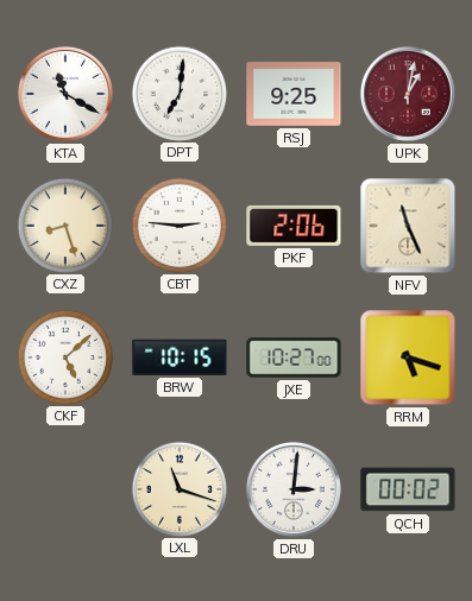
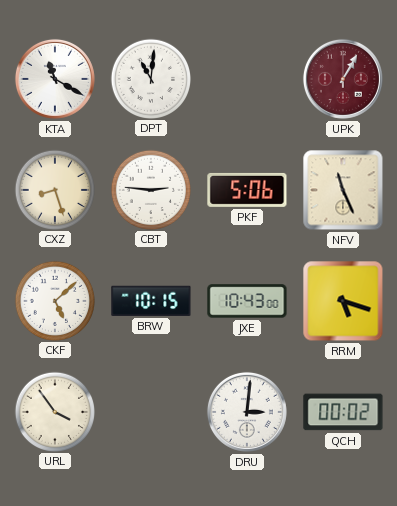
DPT: 7:01 -> 11:01 (150, 78)
RSJ: 9:25 -> none (294, 94)
UPK: 1:02 -> 1:05 (343, 79)
PKF: 2:06 -> 5:06 (247, 190)
JXE: 10:27 -> 10:43 (247, 301)
URL: none -> 3:54 (54, 411)
LXL: 11:18 -> none (178, 488)
